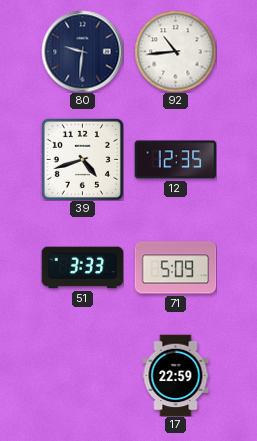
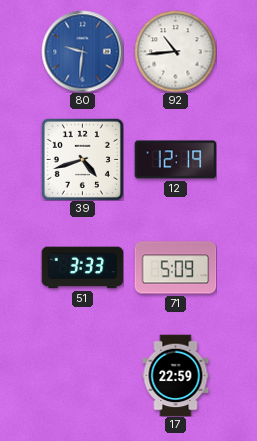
80 dial: navy -> blue (82, 51)
12: 12:35 -> 12:19 (175, 160)
